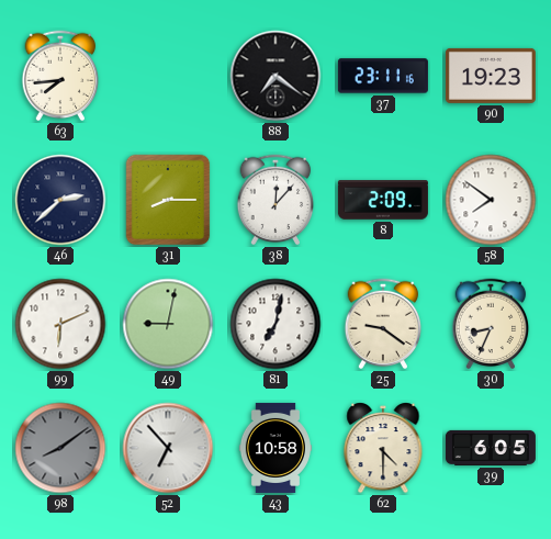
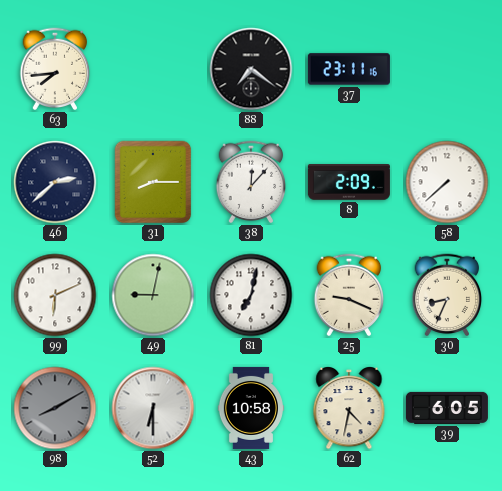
90: 19:23 -> none (491, 76)
58: 7:51 -> 7:38 (447, 182)
25: 9:21 -> 9:19 (349, 295)
98: 8:09 -> 8:10 (55, 408)
52: 6:53 -> 6:30 (153, 408)
62: 4:30 -> 4:32 (349, 409)
